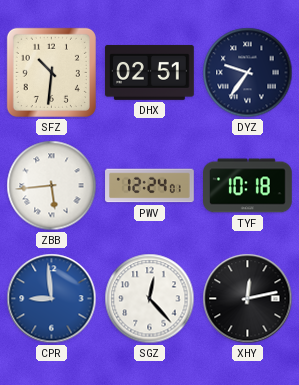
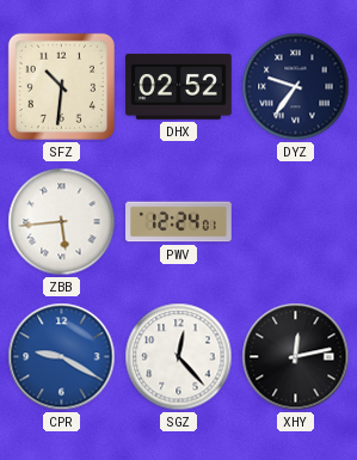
DHX: 02:51 -> 02:52 (179, 87)
TYF: 10:18 -> none (248, 186)
CPR: 8:59 -> 9:20 (62, 357)
